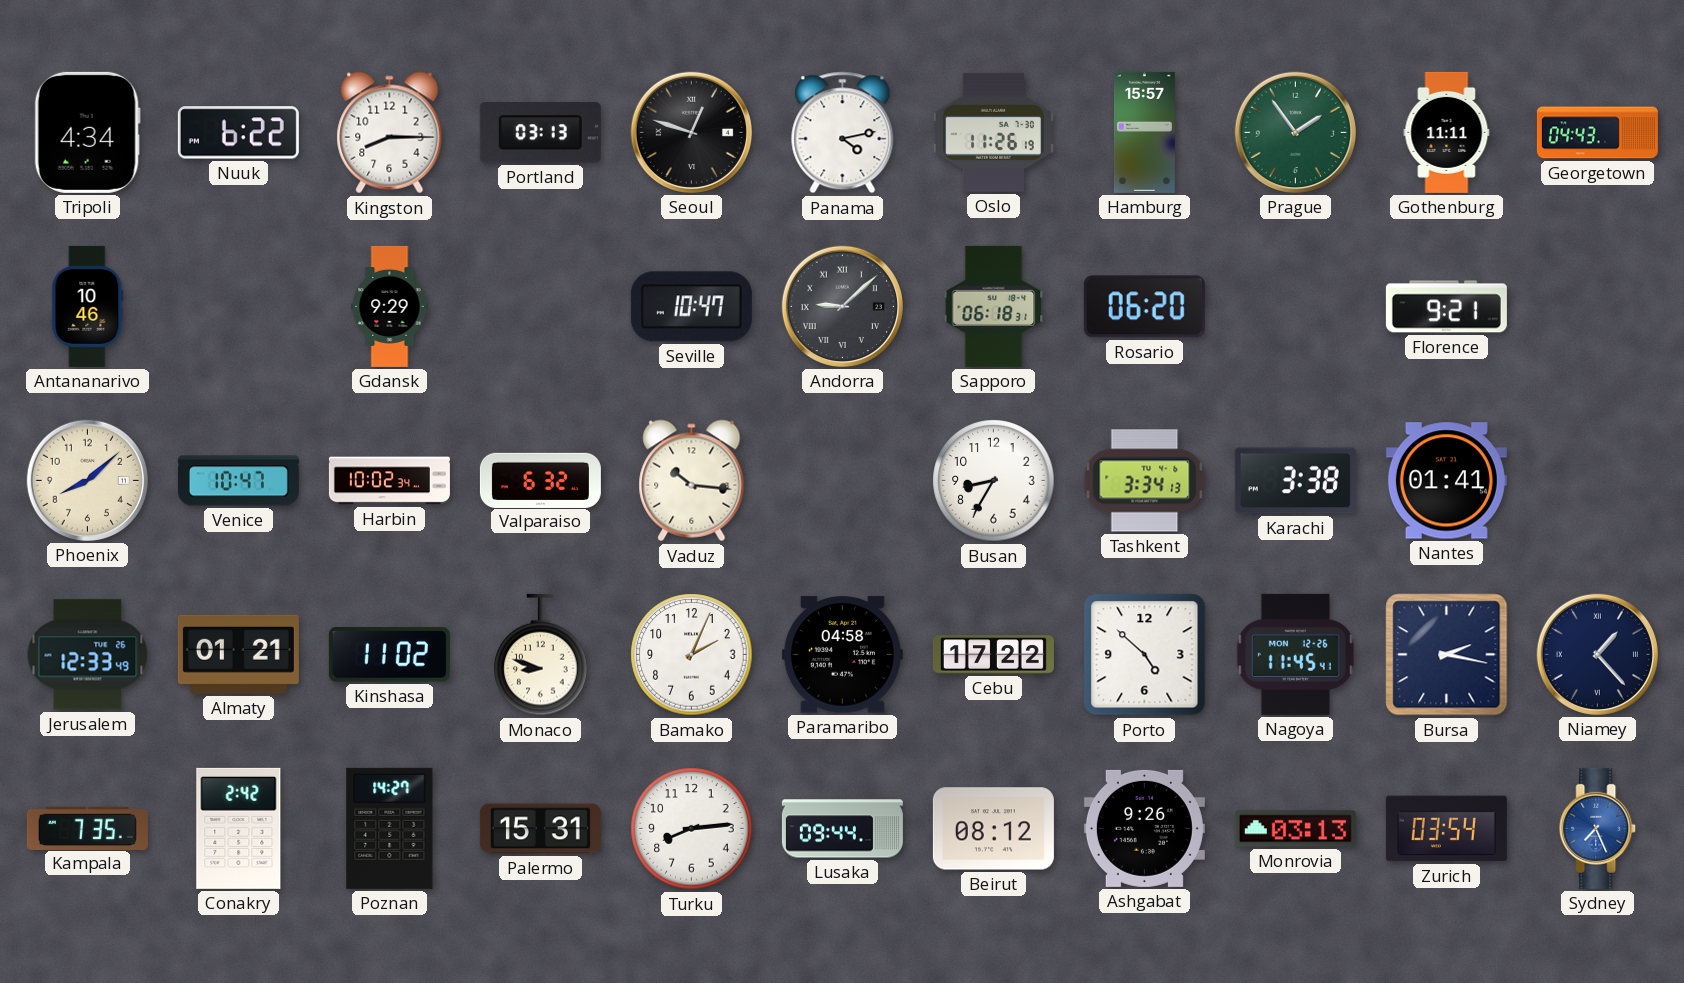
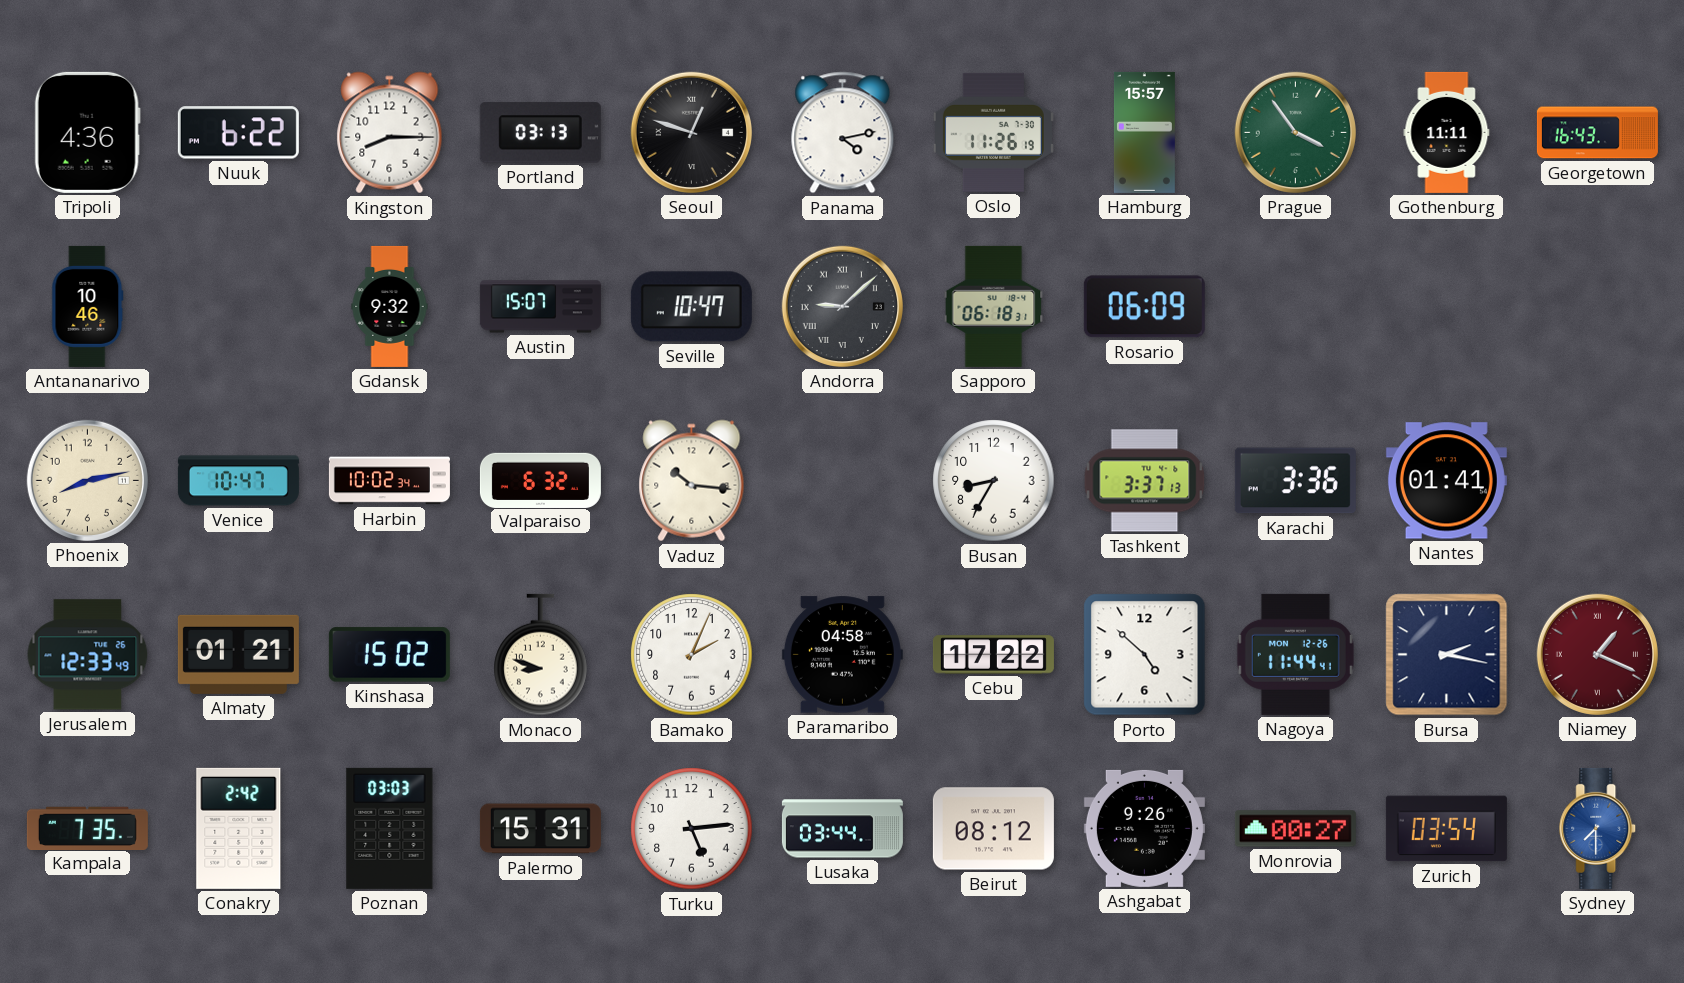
Tripoli: 4:34 -> 4:36 (87, 132)
Prague: 1:54 -> 3:54 (1295, 132)
Georgetown: 04:43 -> 16:43 (1597, 133)
Gdansk: 9:29 -> 9:32 (390, 306)
Austin: none -> 15:07 (540, 307)
Rosario: 06:20 -> 06:09 (1144, 307)
Florence: 9:21 -> none (1446, 307)
Phoenix: 8:08 -> 8:13 (87, 480)
Tashkent: 3:34 -> 3:37 (1145, 481)
Karachi: 3:38 -> 3:36 (1295, 481)
Kinshasa: 11:02 -> 15:02 (389, 655)
Nagoya: 11:45 -> 11:44 (1295, 654)
Niamey: 1:23 -> 1:19 (1597, 654)
Niamey dial: navy -> burgundy (1597, 654)
Poznan: 14:27 -> 03:03 (390, 828)
Turku: 8:14 -> 5:14 (692, 829)
Lusaka: 09:44 -> 03:44 (842, 829)
Monrovia: 03:13 -> 00:27 (1295, 829)
Sydney: 7:26 -> 7:30 (1598, 828)
